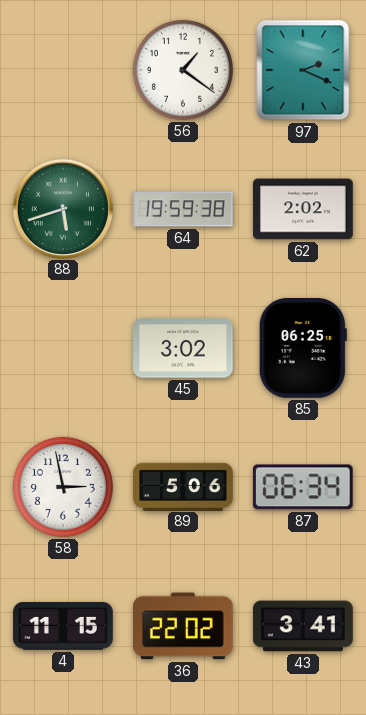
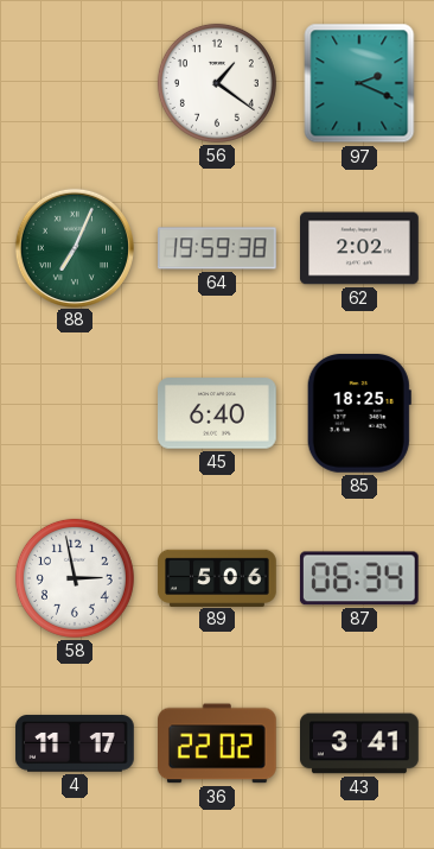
88: 5:42 -> 7:04 (74, 247)
45: 3:02 -> 6:40 (218, 413)
85: 06:25 -> 18:25 (359, 414)
4: 11:15 -> 11:17 (75, 743)
